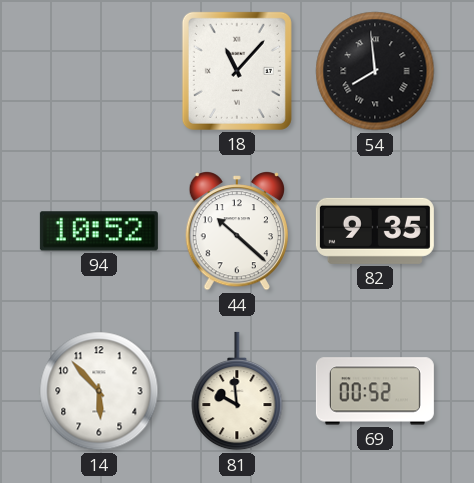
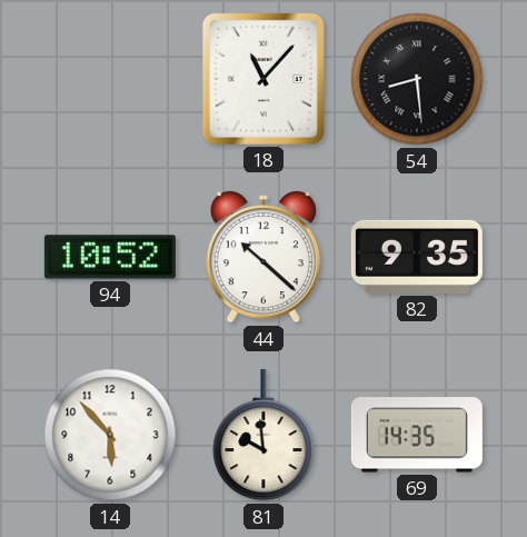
54: 7:59 -> 8:29 (417, 79)
69: 00:52 -> 14:35 (417, 435)
